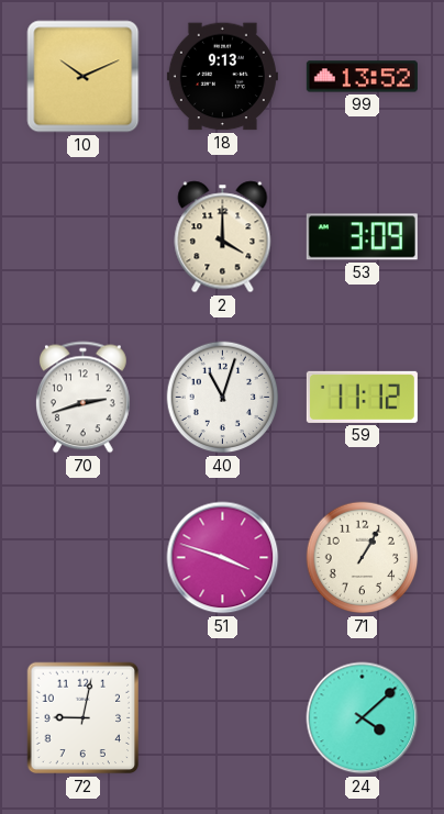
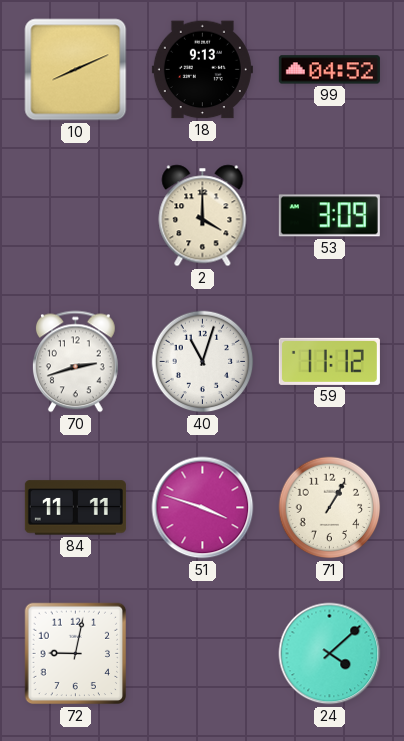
10: 10:11 -> 8:11 (76, 70)
99: 13:52 -> 04:52 (329, 70)
84: none -> 11:11 (75, 508)
